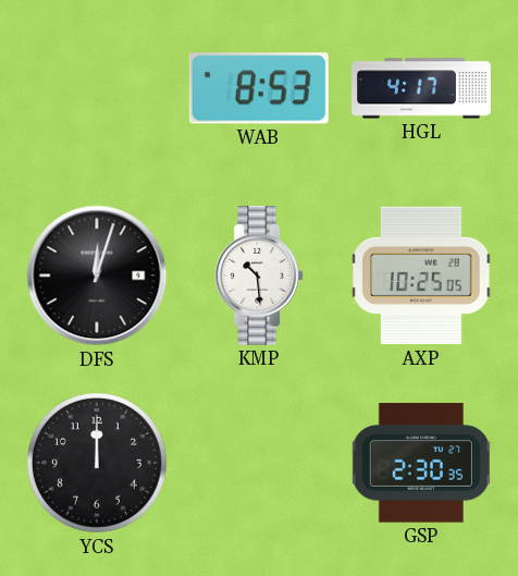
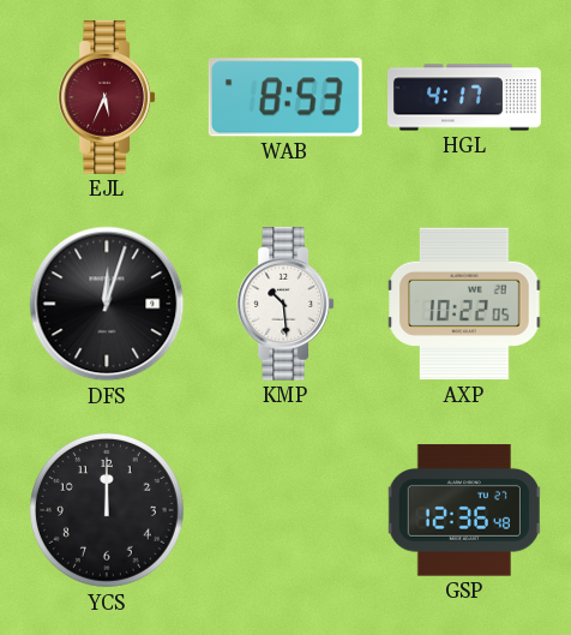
EJL: none -> 5:34 (107, 97)
AXP: 10:25 -> 10:22 (464, 304)
GSP: 2:30 -> 12:36 (464, 510)
